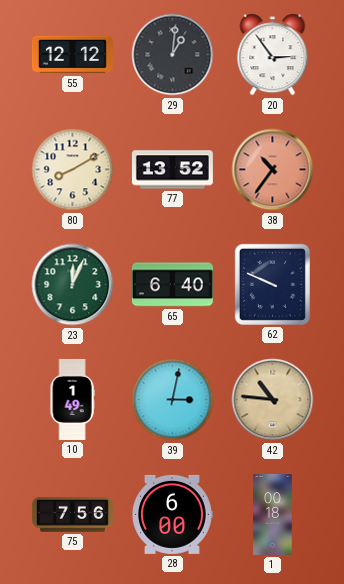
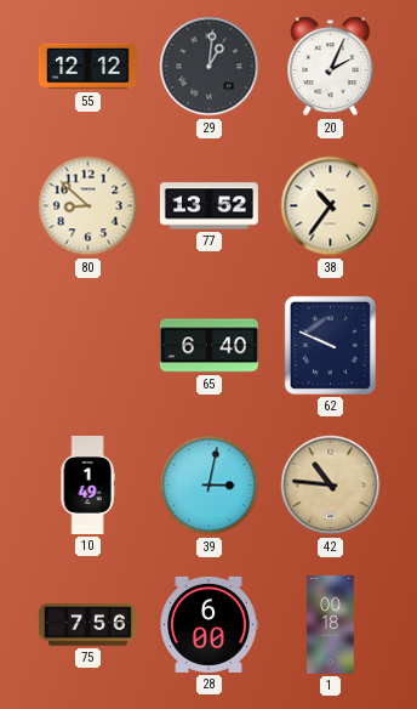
20: 2:54 -> 2:04 (331, 67)
80: 8:10 -> 8:52 (88, 206)
38 dial: salmon -> cream (331, 206)
23: 12:04 -> none (73, 285)
